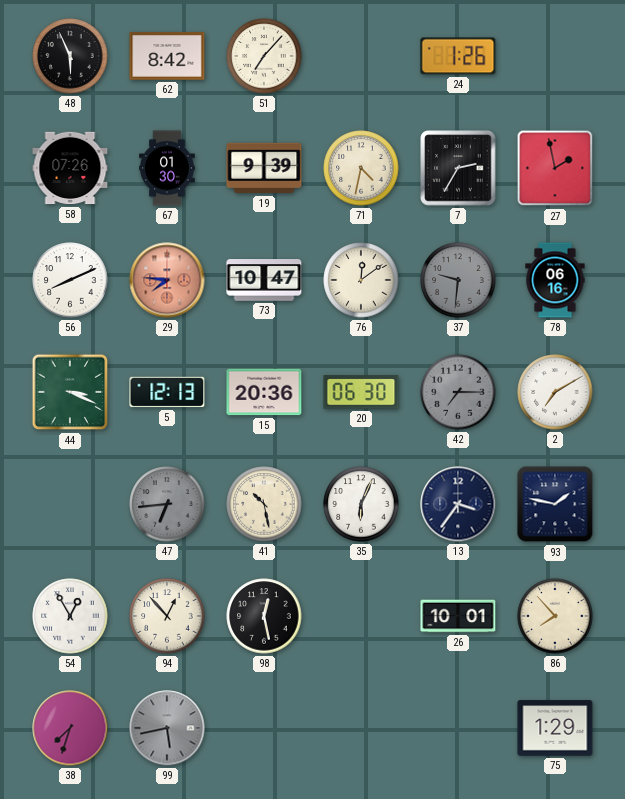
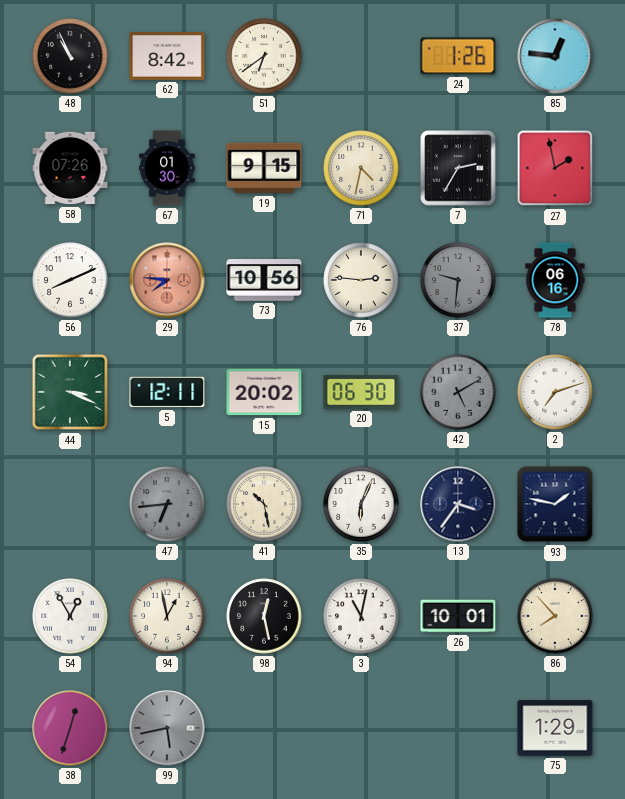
48: 5:56 -> 10:56 (70, 56)
51: 7:07 -> 6:39 (264, 56)
85: none -> 12:46 (555, 56)
19: 9:39 -> 9:15 (264, 168)
73: 10:47 -> 10:56 (264, 280)
76: 12:09 -> 2:46 (361, 280)
5: 12:13 -> 12:11 (167, 392)
15: 20:36 -> 20:02 (264, 392)
42: 7:15 -> 5:10 (458, 392)
2: 7:10 -> 7:12 (555, 392)
94: 12:53 -> 12:58 (167, 616)
3: none -> 11:02 (361, 616)
38: 7:33 -> 12:33 (70, 728)
